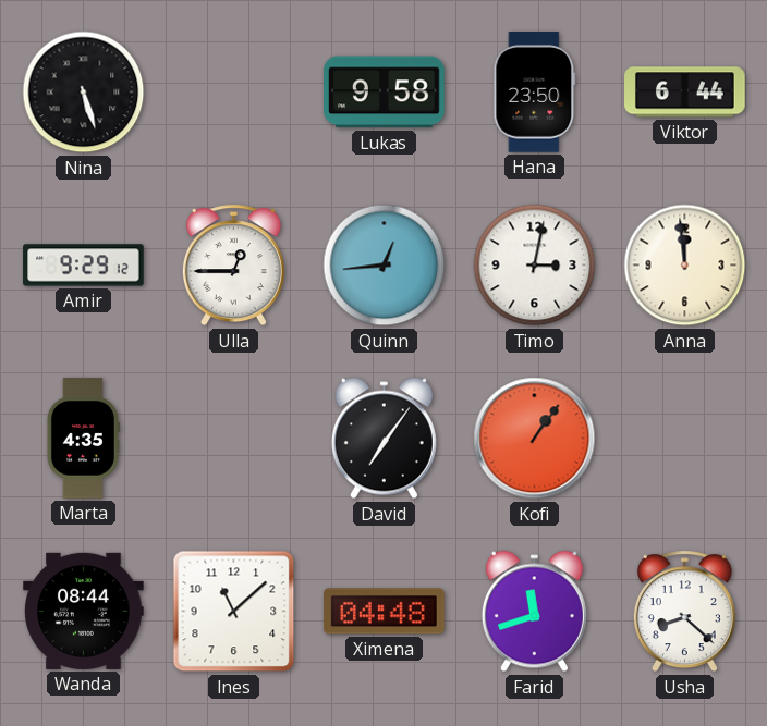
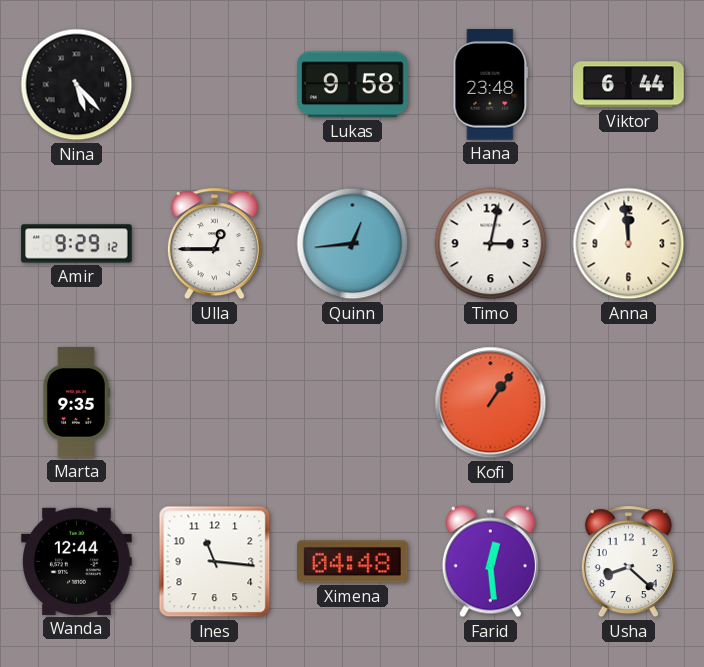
Nina: 5:27 -> 5:23 (77, 85)
Hana: 23:50 -> 23:48 (491, 85)
Marta: 4:35 -> 9:35 (76, 403)
David: 7:06 -> none (384, 439)
Wanda: 08:44 -> 12:44 (77, 561)
Ines: 11:08 -> 11:16 (215, 562)
Farid: 11:42 -> 12:29 (490, 562)
